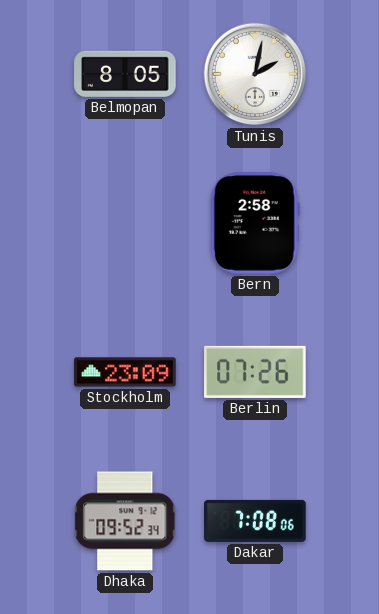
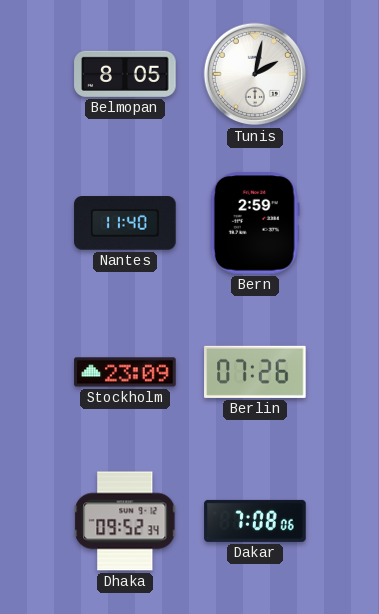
Nantes: none -> 11:40 (125, 223)
Bern: 2:58 -> 2:59 (255, 223)
